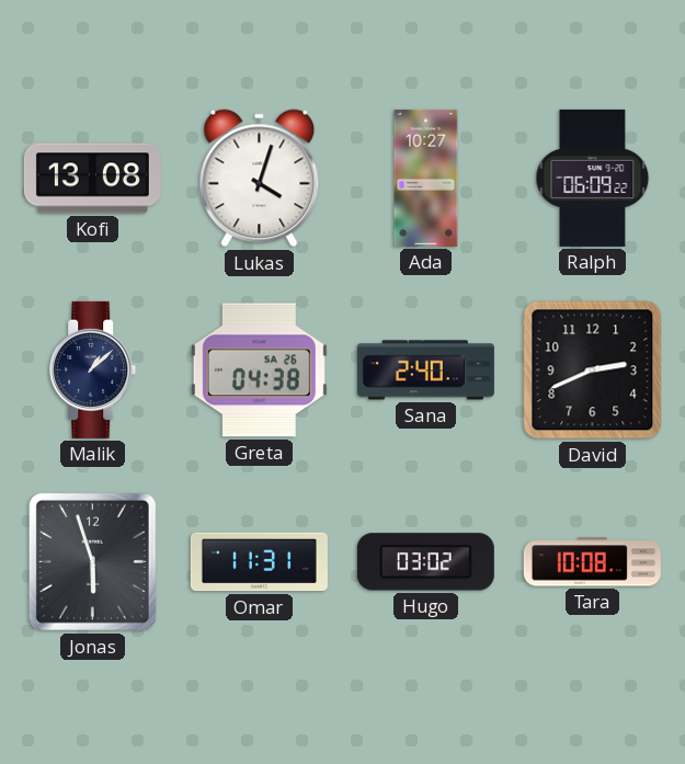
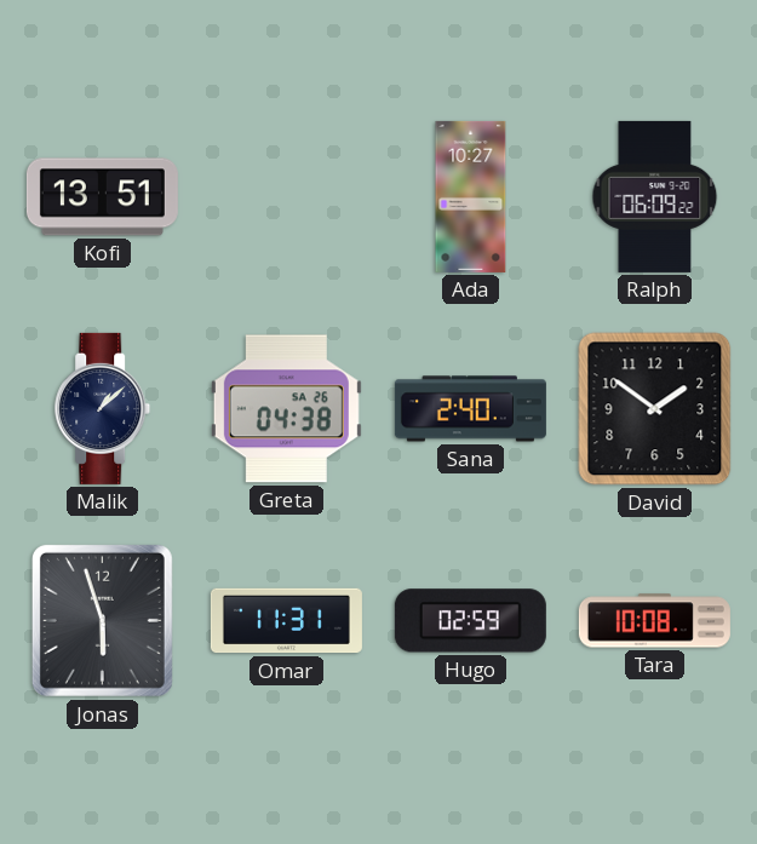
Kofi: 13:08 -> 13:51 (102, 197)
Lukas: 4:03 -> none (260, 179)
David: 2:41 -> 1:51 (655, 409)
Hugo: 03:02 -> 02:59 (470, 621)
